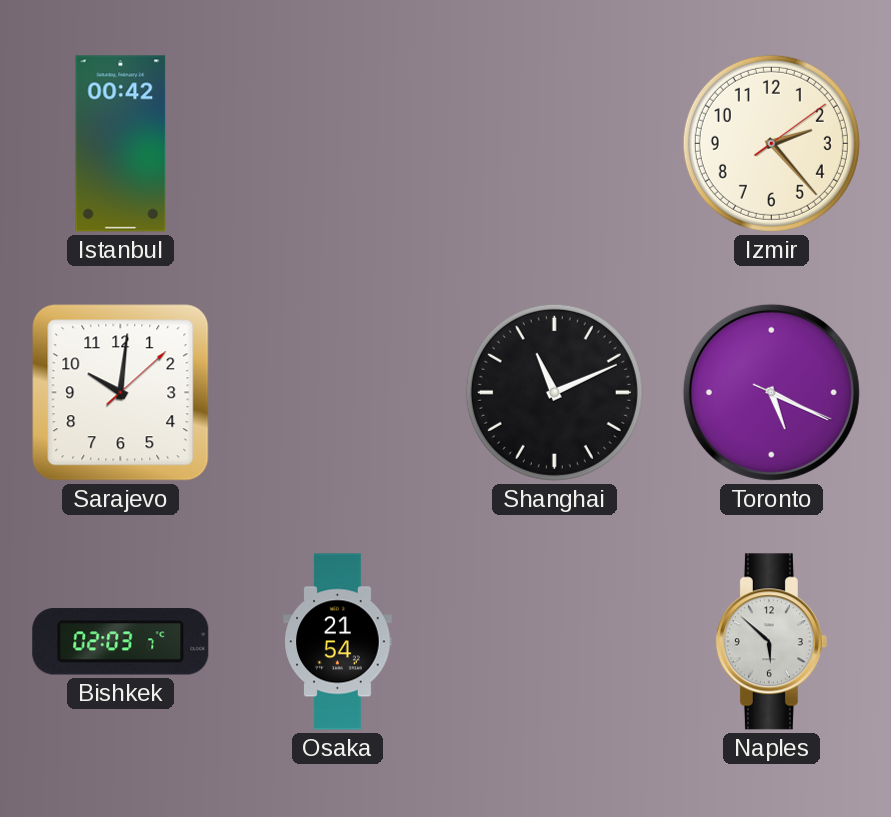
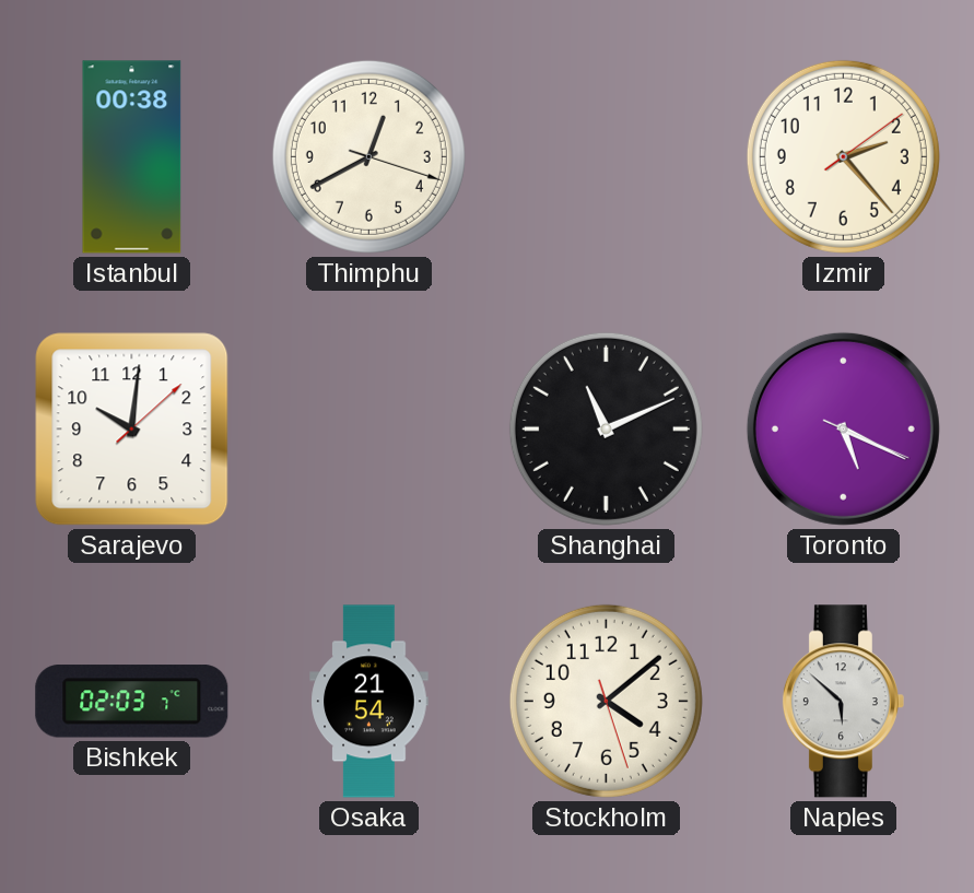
Istanbul: 00:42 -> 00:38 (132, 157)
Thimphu: none -> 12:40 (368, 156)
Stockholm: none -> 4:08 (606, 701)
